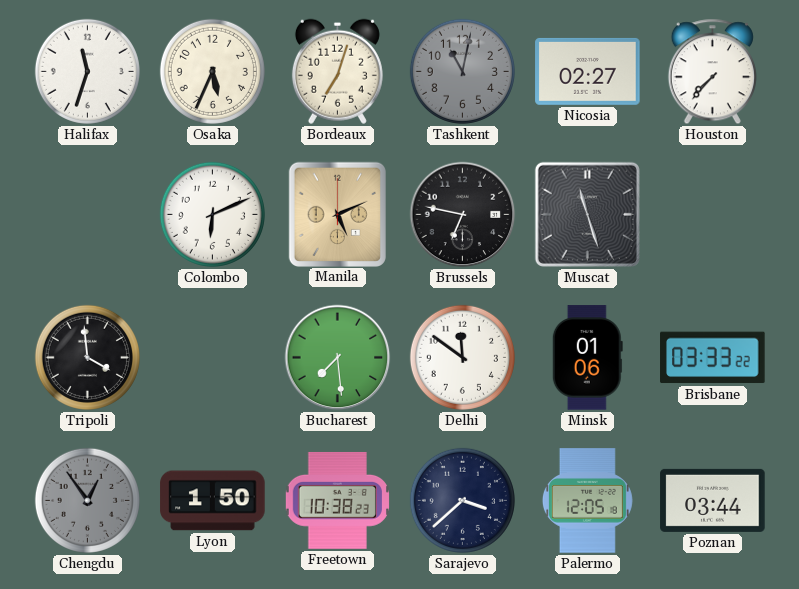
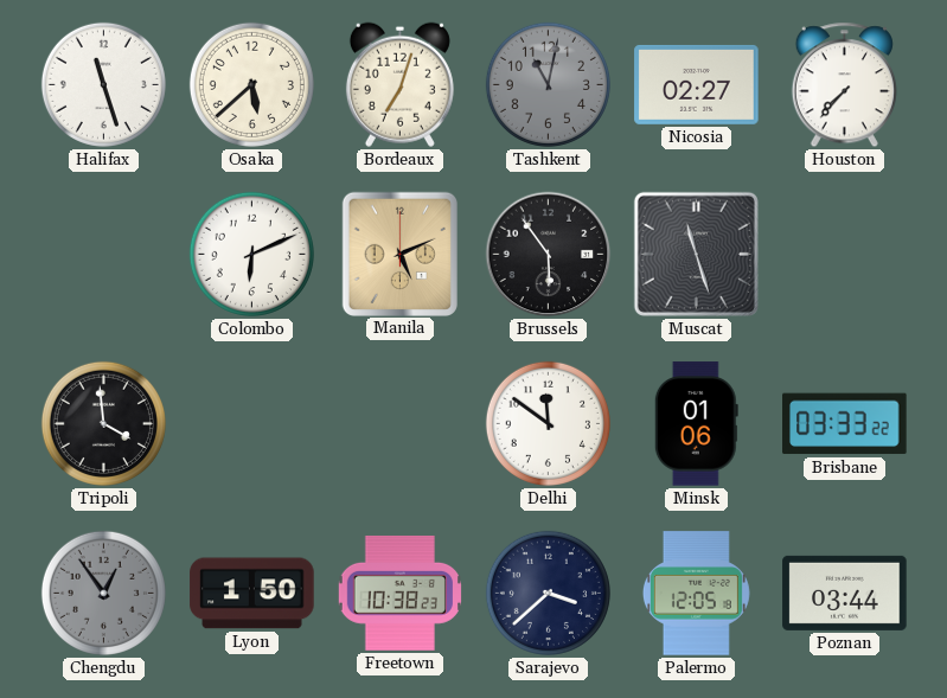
Halifax: 11:33 -> 11:27 (103, 84)
Osaka: 5:34 -> 5:38 (251, 84)
Brussels: 6:47 -> 5:54 (549, 255)
Bucharest: 7:29 -> none (338, 358)
